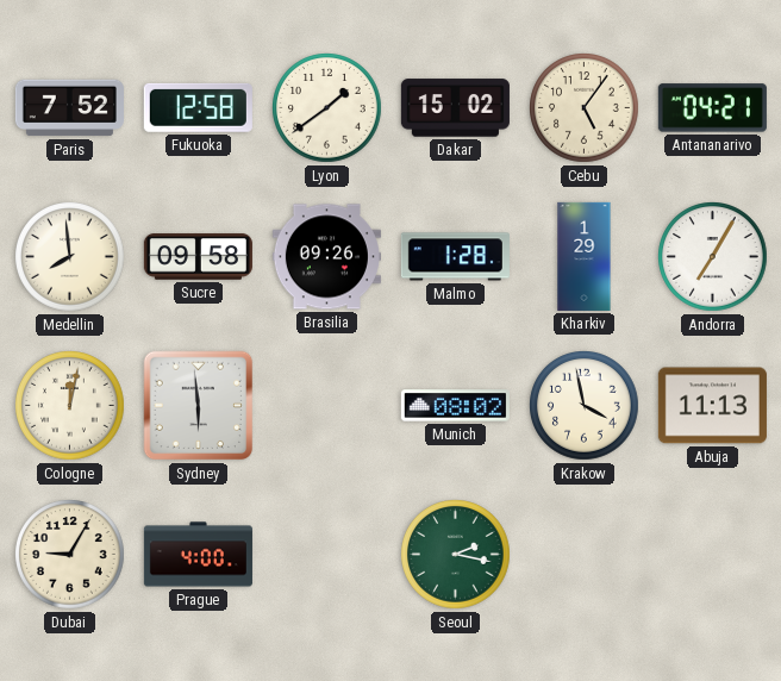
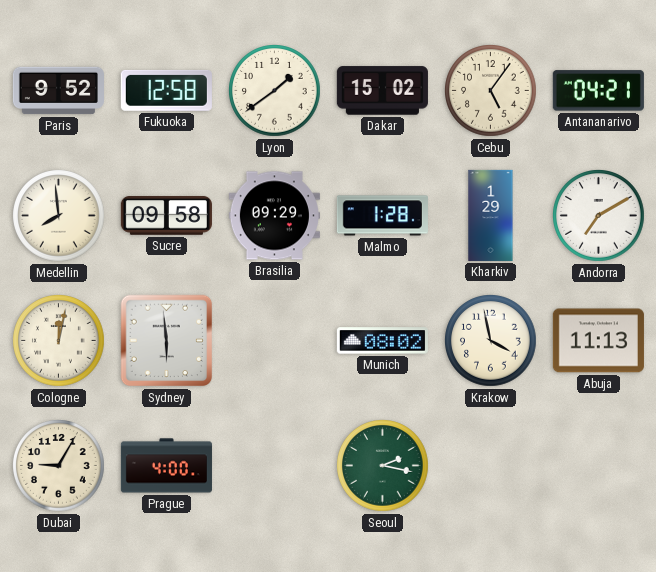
Paris: 7:52 -> 9:52 (58, 91)
Brasilia: 09:26 -> 09:29 (274, 216)
Andorra: 7:05 -> 7:10 (599, 216)
